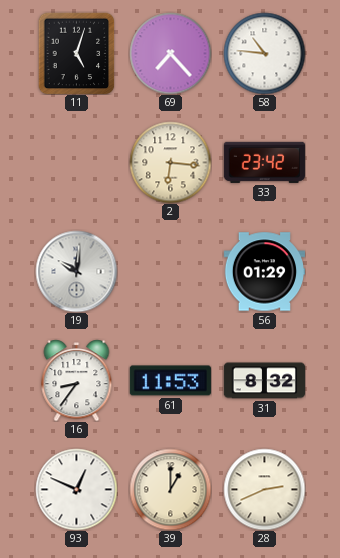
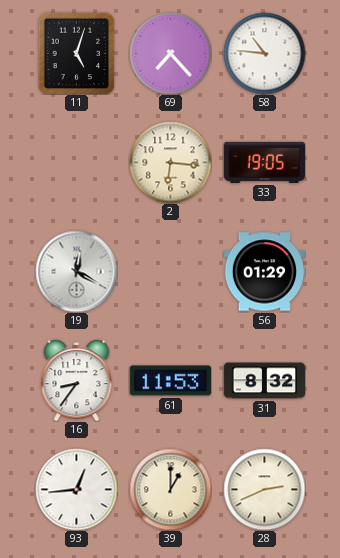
33: 23:42 -> 19:05 (264, 162)
19: 10:01 -> 12:20 (76, 271)
93: 12:49 -> 12:44 (76, 489)
